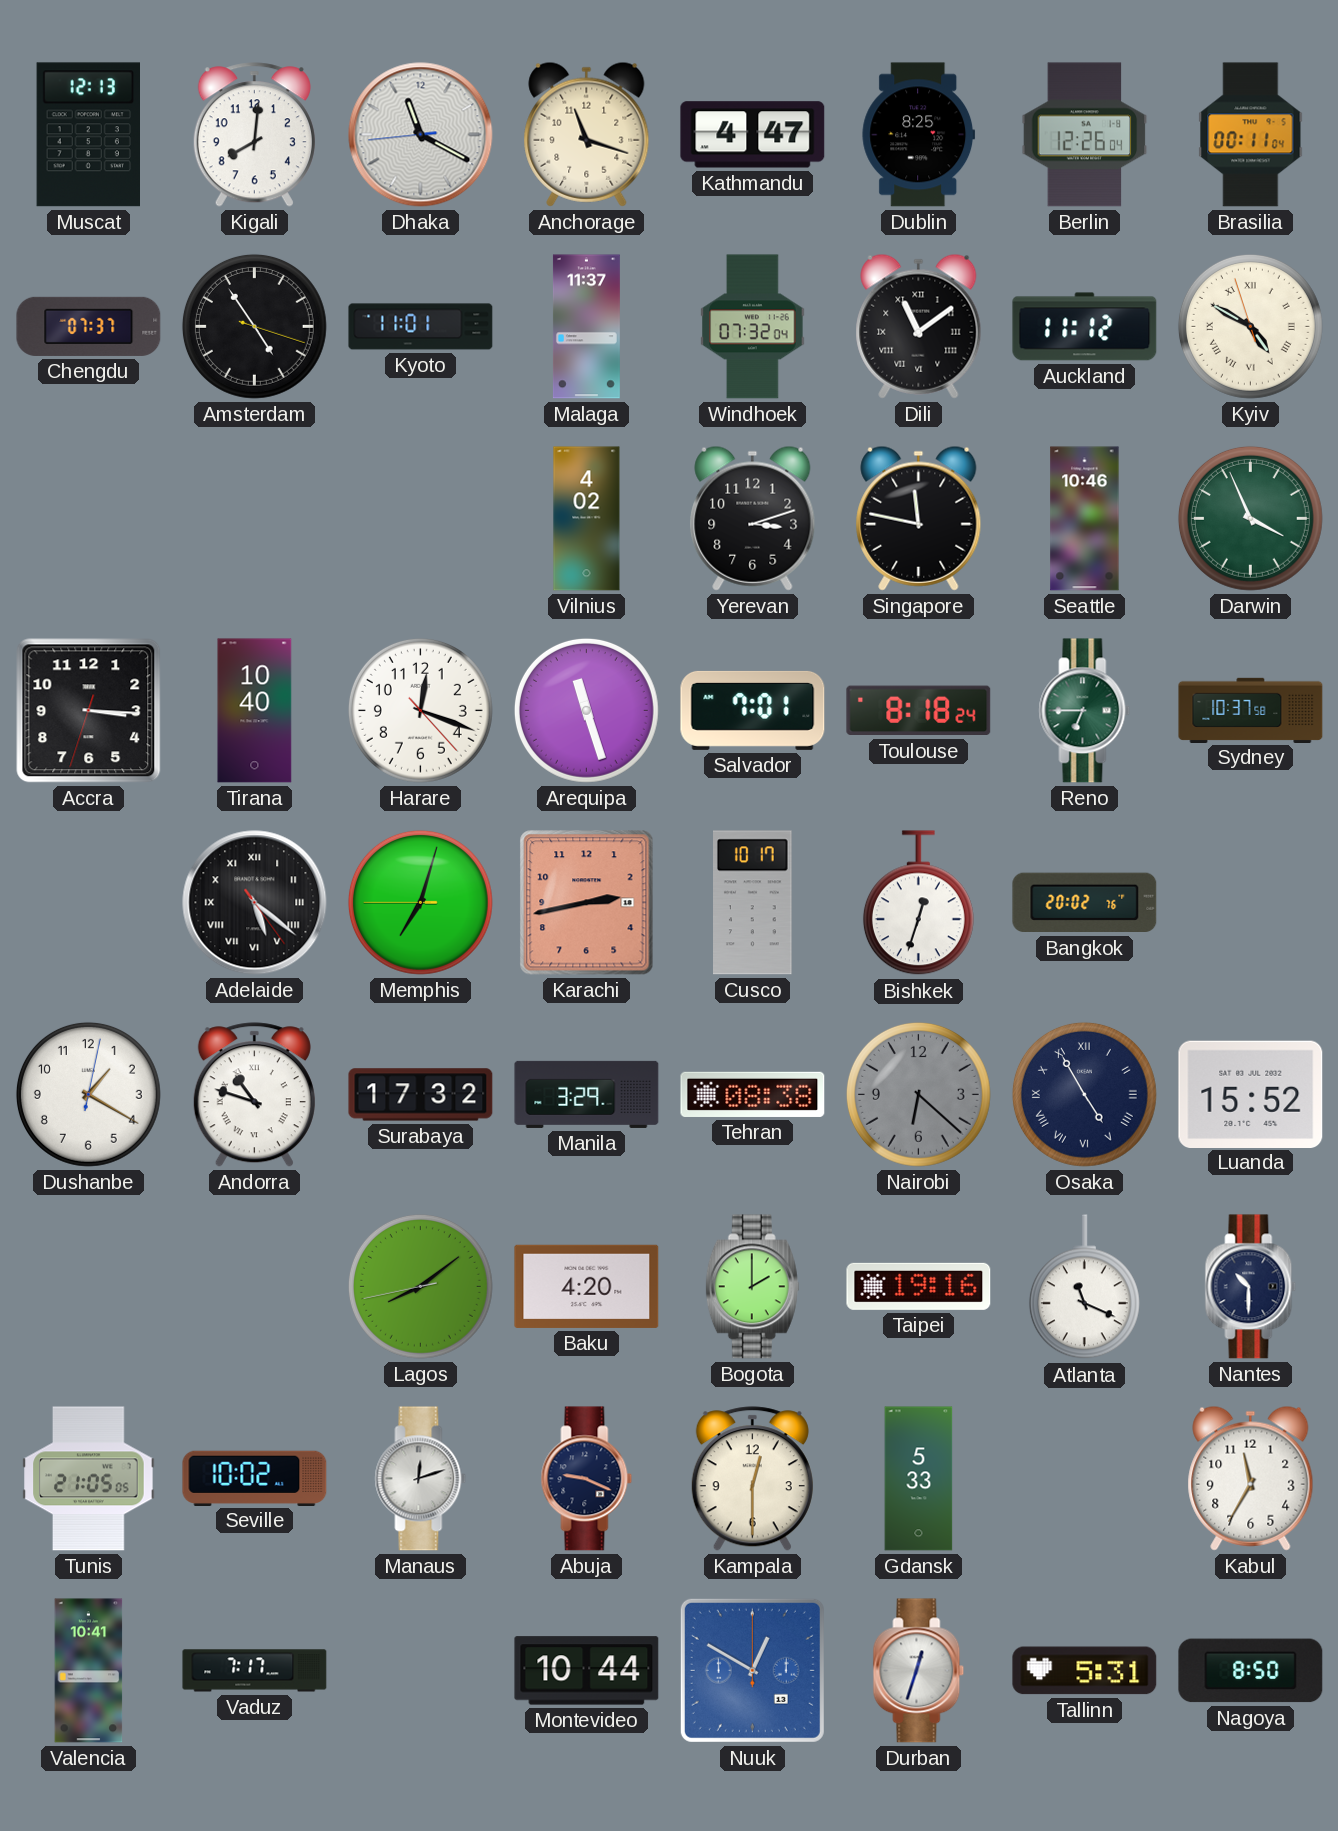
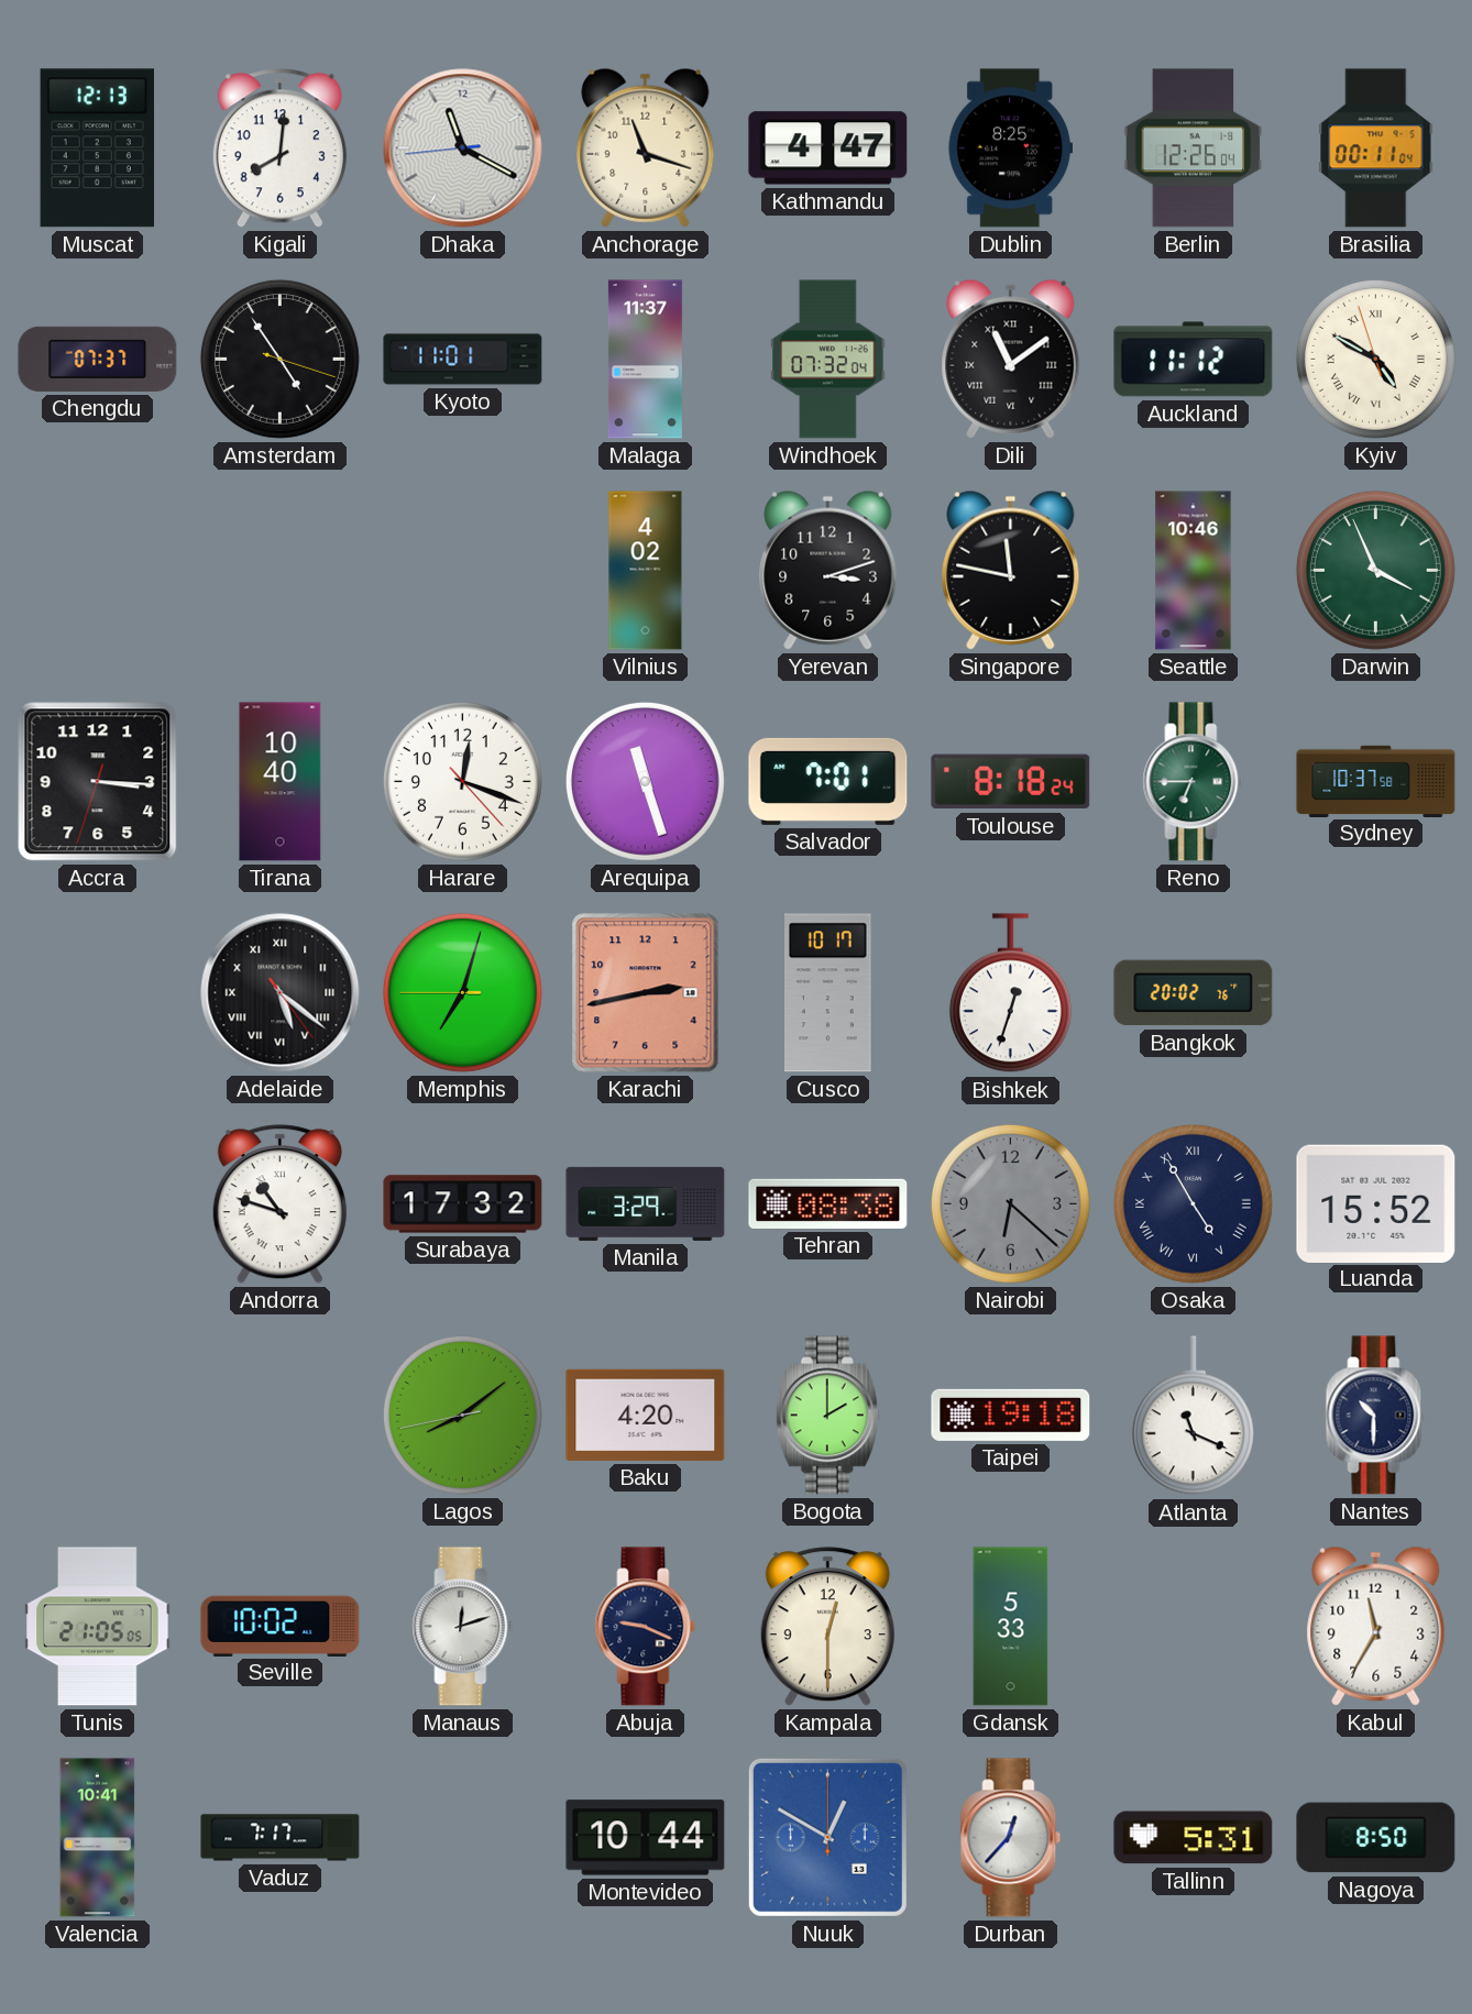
Dushanbe: 1:20 -> none (88, 1094)
Taipei: 19:16 -> 19:18 (1011, 1415)
Durban: 12:33 -> 12:37 (1011, 1838)
